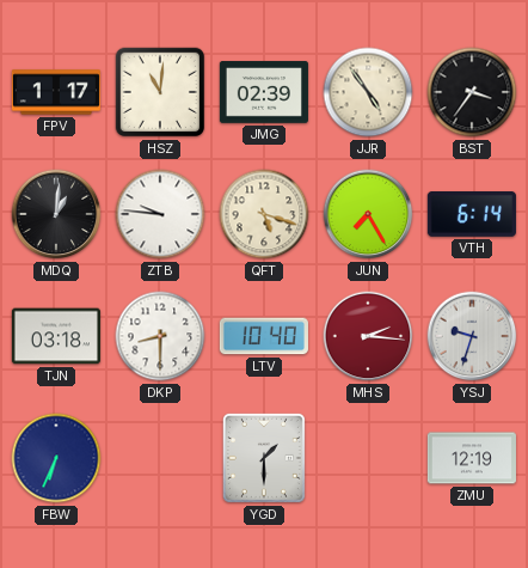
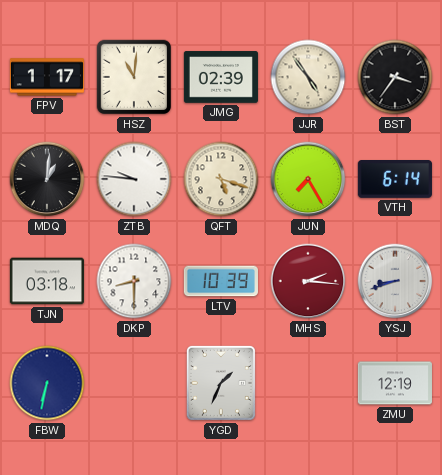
LTV: 10:40 -> 10:39 (221, 281)
YSJ: 9:33 -> 8:42 (395, 281)
FBW: 6:34 -> 6:32 (47, 383)
YGD: 1:30 -> 1:34 (221, 383)
